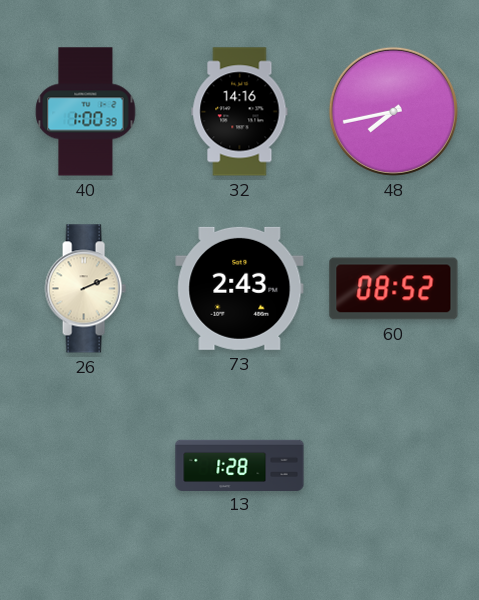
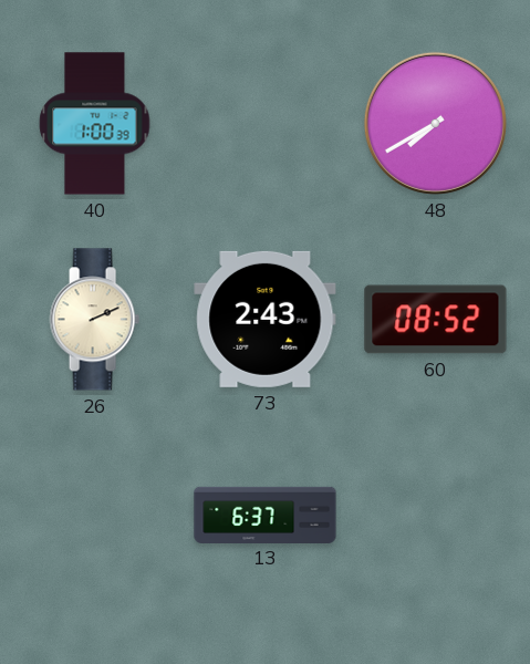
32: 14:16 -> none (240, 112)
48: 7:43 -> 7:40 (435, 123)
13: 1:28 -> 6:37 (266, 515)
